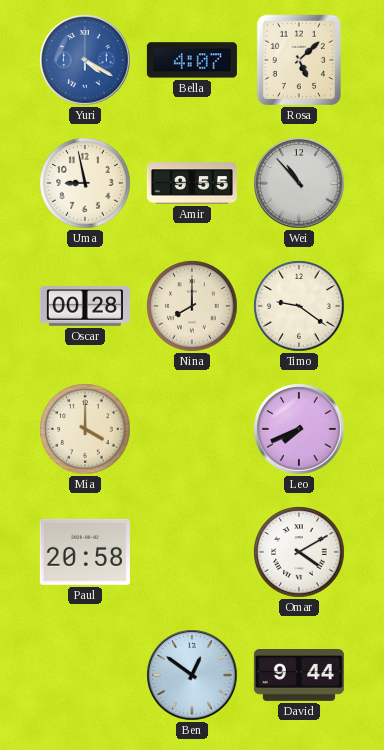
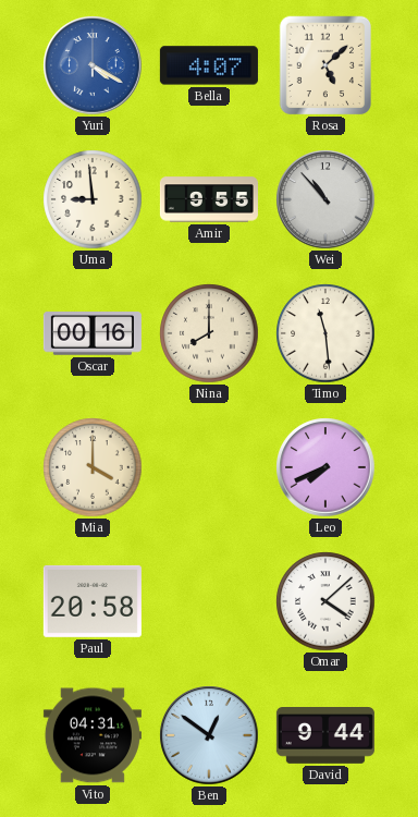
Uma: 8:58 -> 8:59 (93, 199)
Oscar: 00:28 -> 00:16 (93, 333)
Timo: 9:21 -> 11:29 (325, 333)
Omar: 4:10 -> 4:08 (325, 601)
Vito: none -> 04:31 (93, 735)
